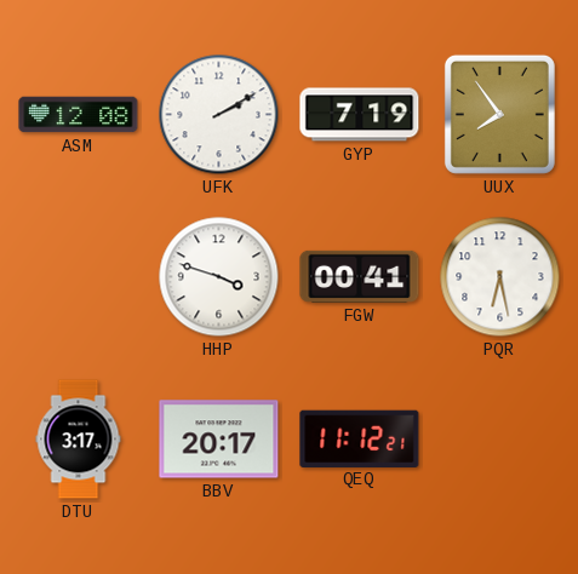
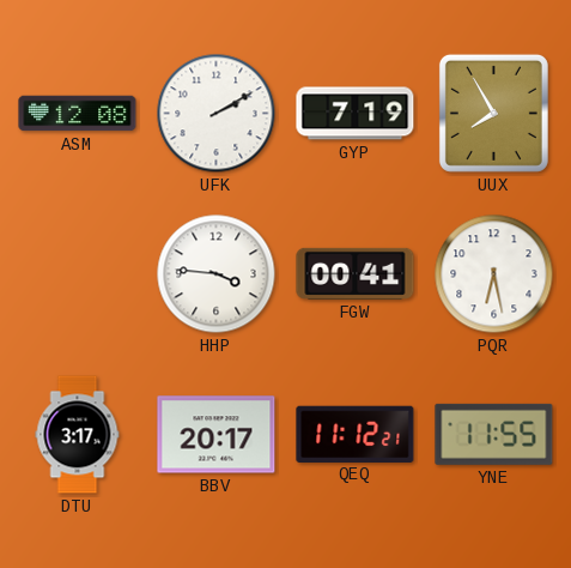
UUX: 7:54 -> 7:55 (493, 113)
HHP: 3:48 -> 3:46 (217, 274)
YNE: none -> 11:55 (494, 434)
